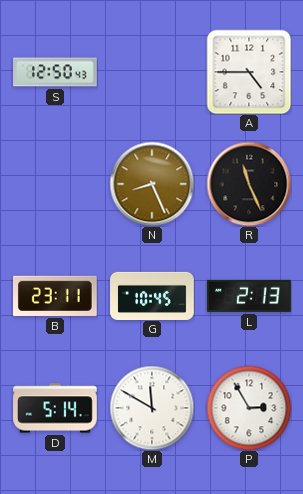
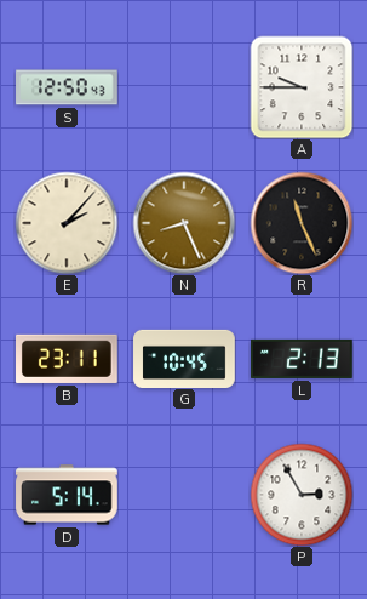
A: 4:45 -> 9:45 (302, 87)
E: none -> 2:07 (67, 223)
M: 11:50 -> none (152, 408)
